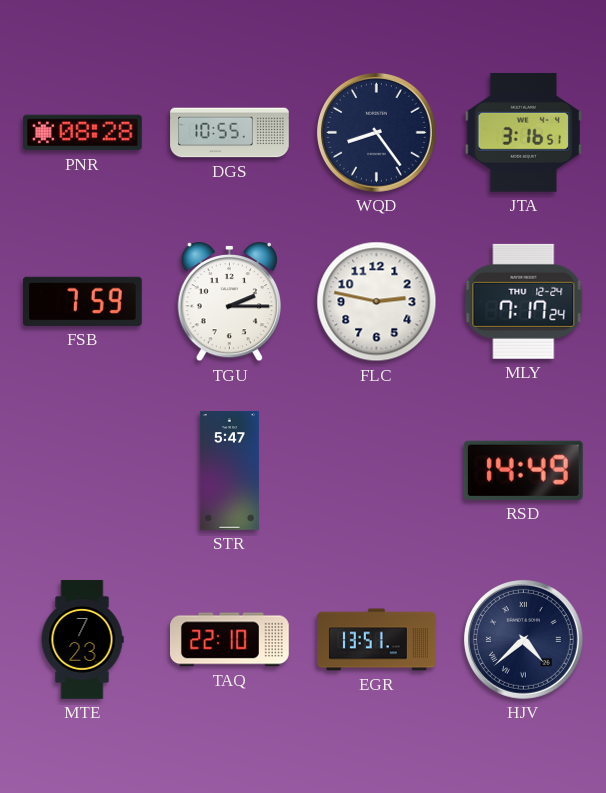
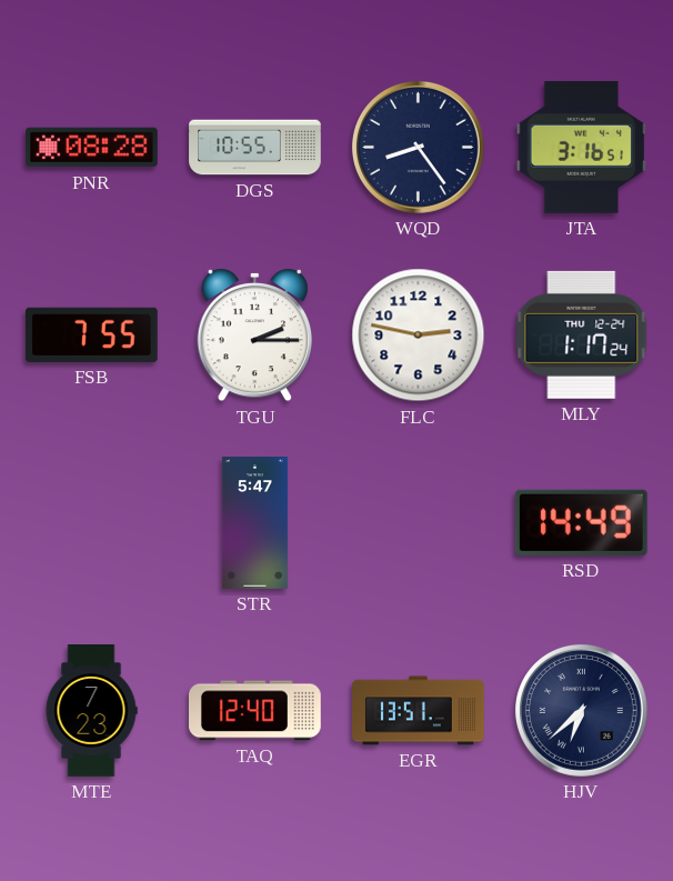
FSB: 7:59 -> 7:55 (92, 334)
MLY: 7:17 -> 1:17 (582, 334)
TAQ: 22:10 -> 12:40 (255, 711)
HJV: 4:38 -> 6:38 (581, 710)
